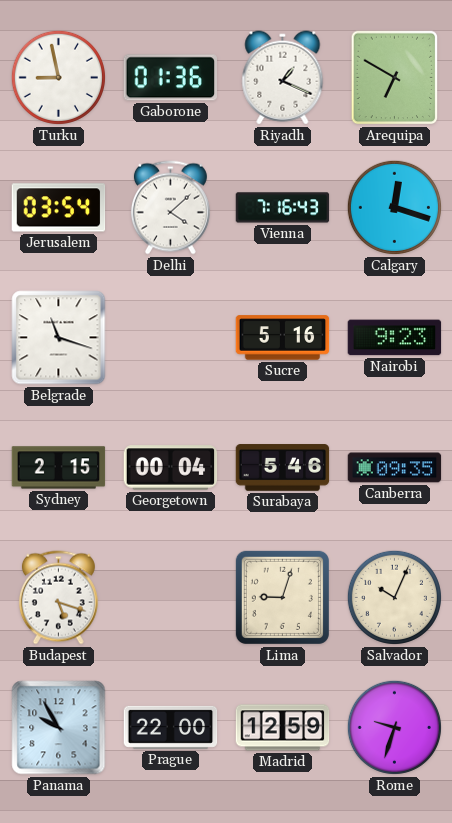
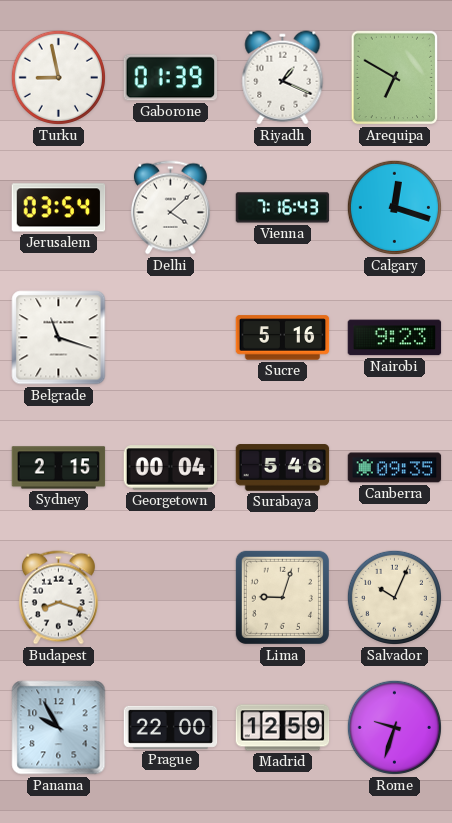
Gaborone: 01:36 -> 01:39 (170, 78)
Budapest: 5:18 -> 8:18 (58, 598)
